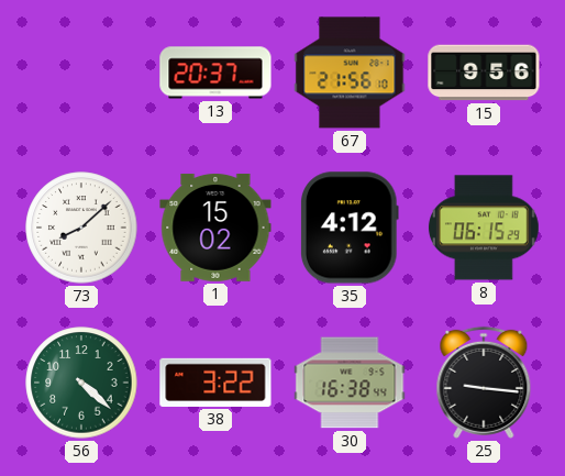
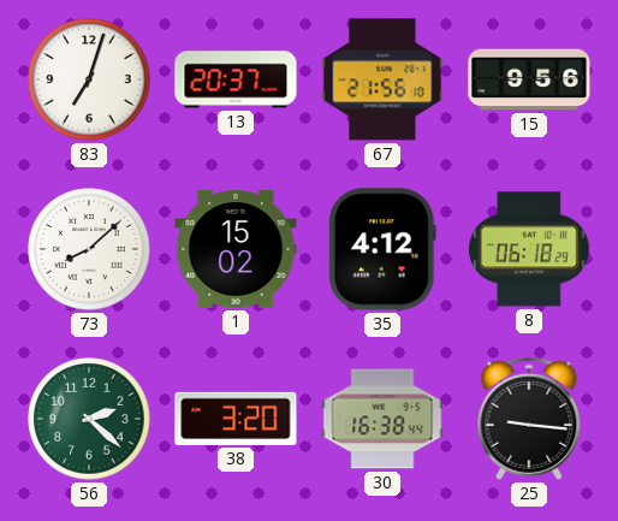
83: none -> 7:03 (89, 79)
8: 06:15 -> 06:18 (529, 249)
56: 4:22 -> 2:22 (89, 419)
38: 3:22 -> 3:20 (236, 419)
